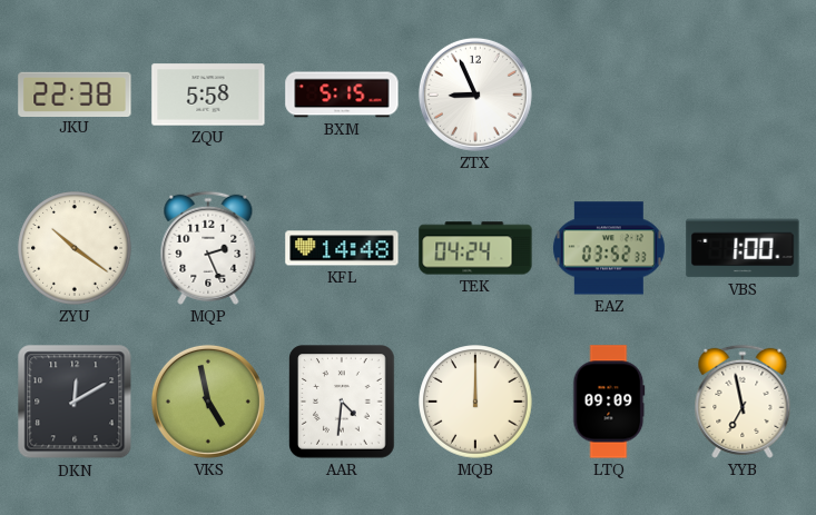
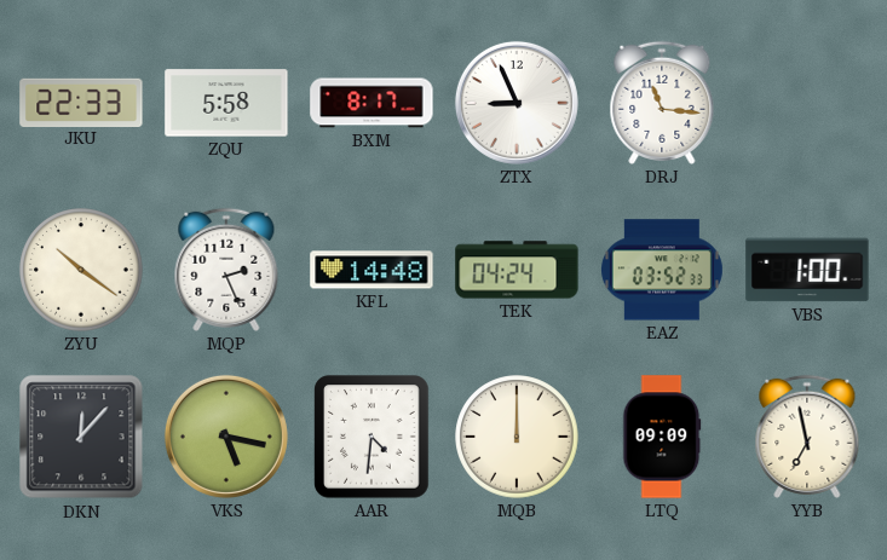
JKU: 22:38 -> 22:33 (81, 102)
BXM: 5:15 -> 8:17 (371, 103)
DRJ: none -> 11:16 (662, 103)
DKN: 12:10 -> 12:07 (81, 437)
VKS: 4:58 -> 5:17 (226, 437)
